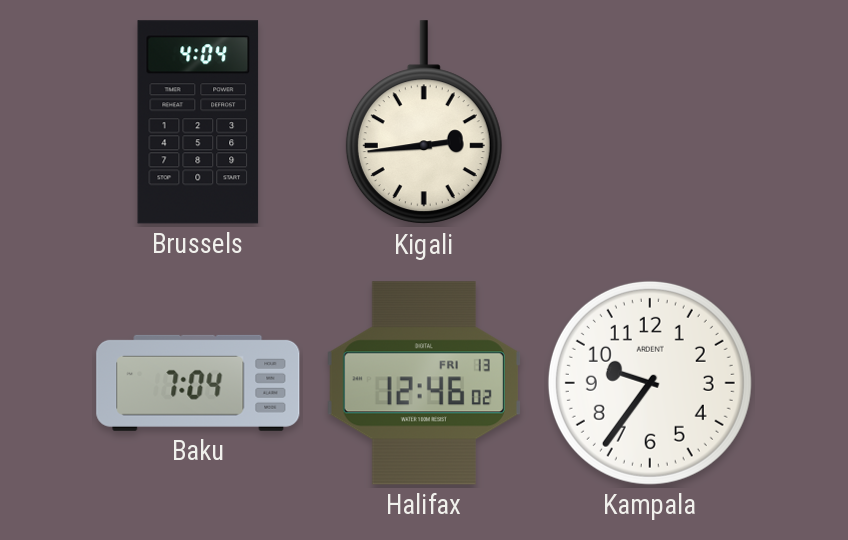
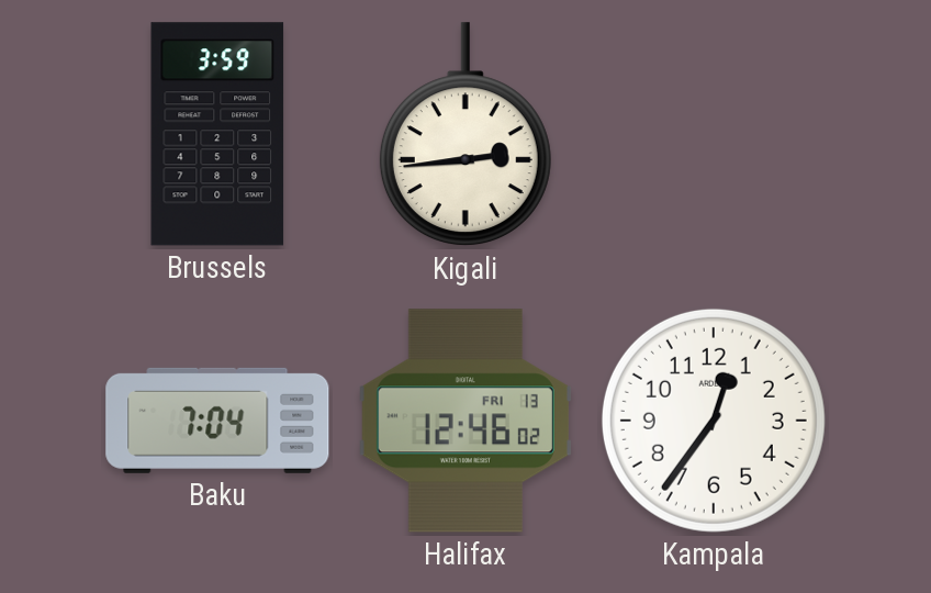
Brussels: 4:04 -> 3:59 (217, 134)
Kampala: 9:36 -> 12:36 (714, 421)
